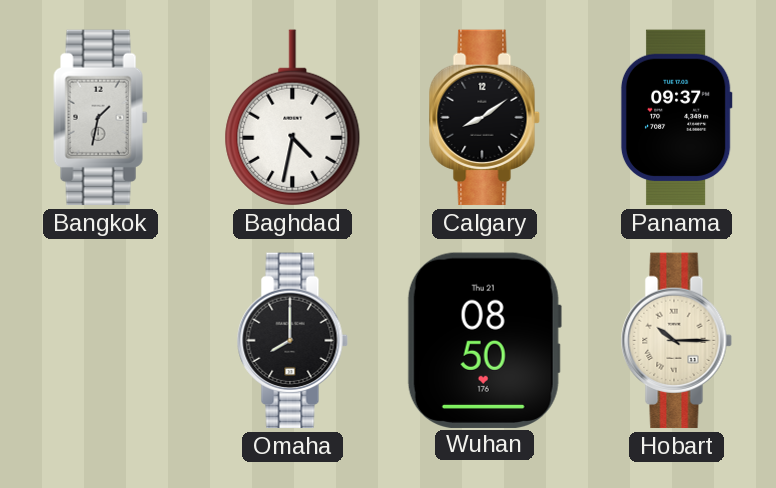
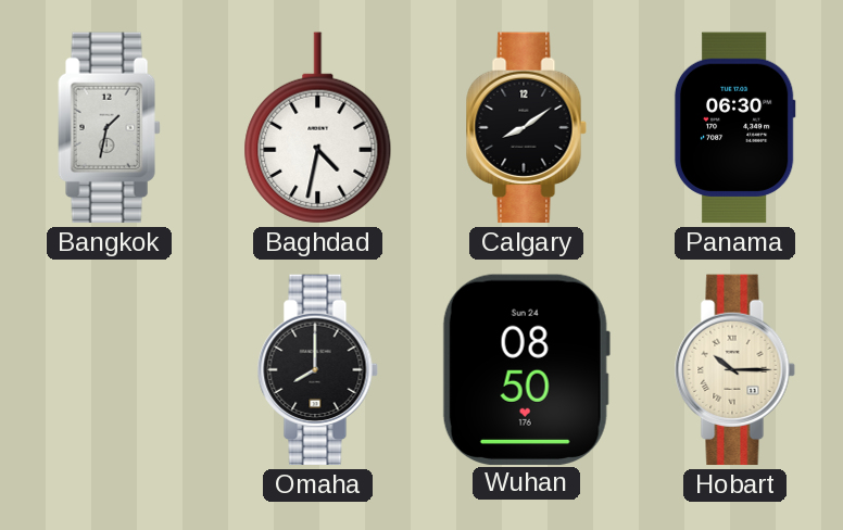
Panama: 09:37 -> 06:30 (734, 128)
Wuhan date: Thu 21 -> Sun 24 (526, 369)
